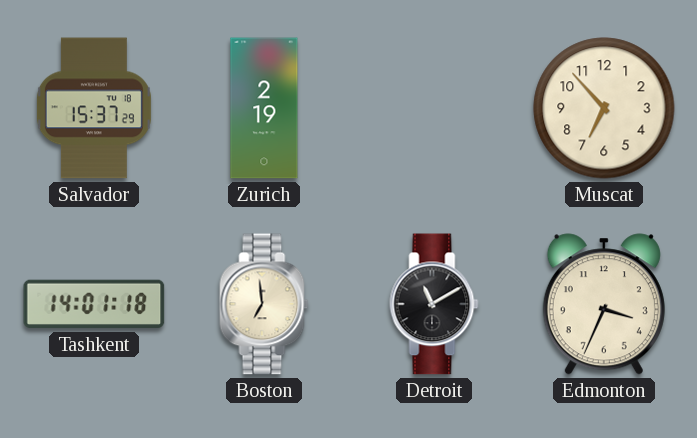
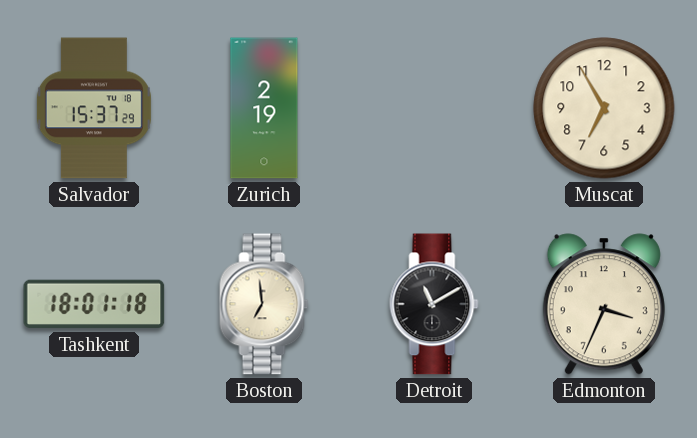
Muscat: 6:53 -> 6:55 (604, 108)
Tashkent: 14:01 -> 18:01 (94, 304)
